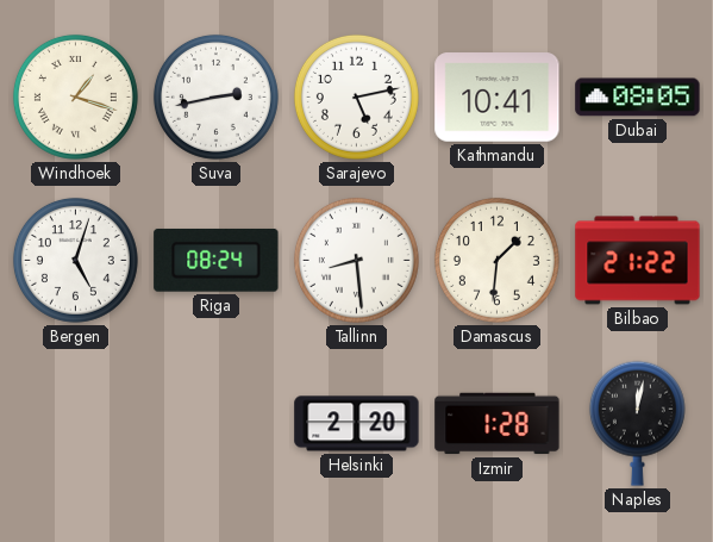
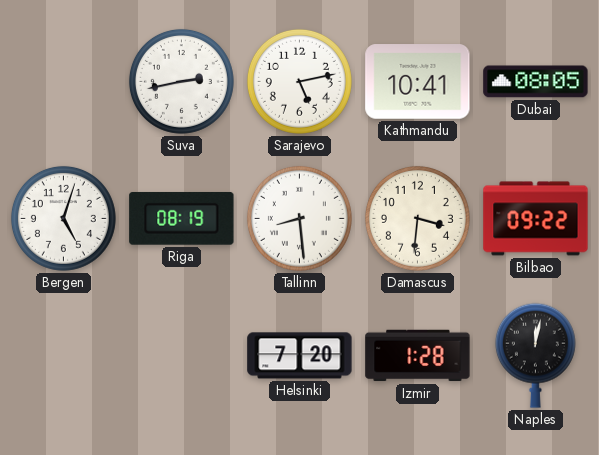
Windhoek: 1:18 -> none (75, 96)
Riga: 08:24 -> 08:19 (182, 218)
Damascus: 1:31 -> 3:31 (417, 218)
Bilbao: 21:22 -> 09:22 (536, 219)
Helsinki: 2:20 -> 7:20 (300, 356)
